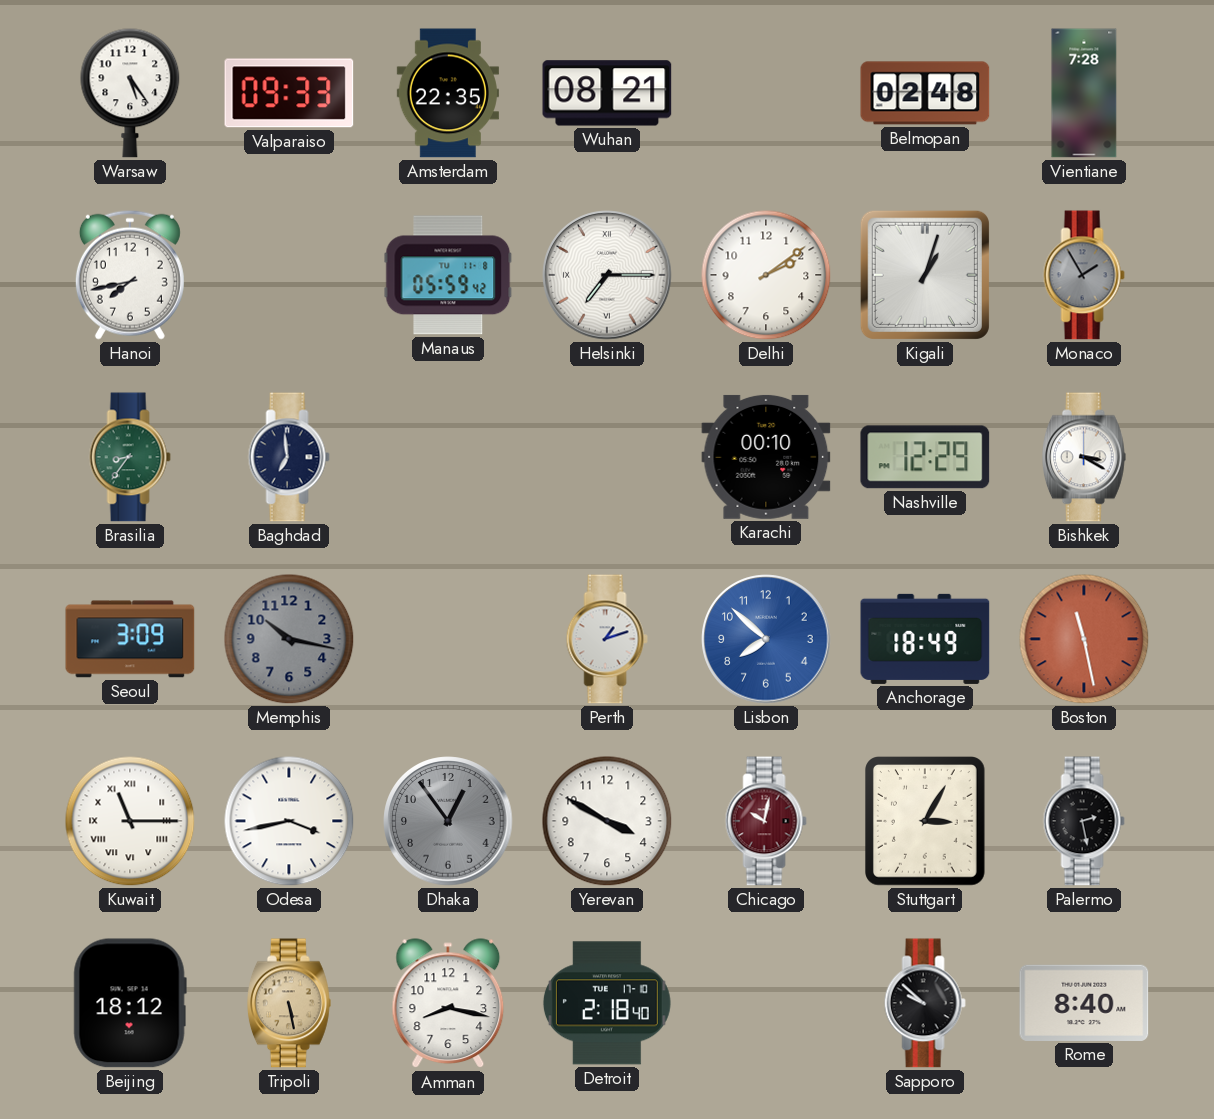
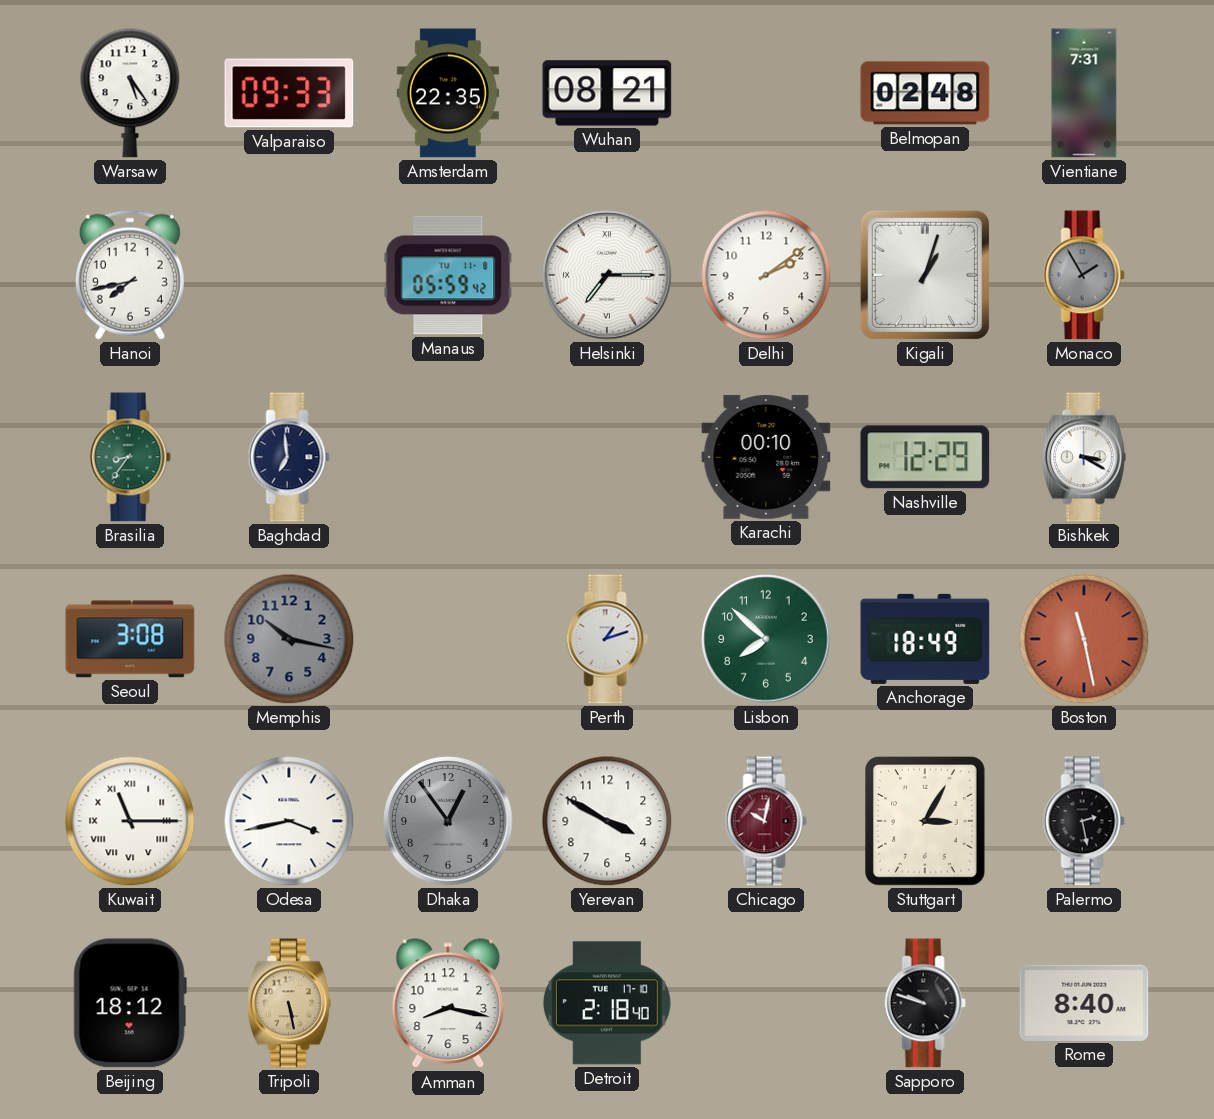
Vientiane: 7:28 -> 7:31 (1084, 93)
Seoul: 3:09 -> 3:08 (130, 639)
Lisbon dial: blue -> green (766, 639)
Sapporo: 9:52 -> 9:48 (925, 1003)
